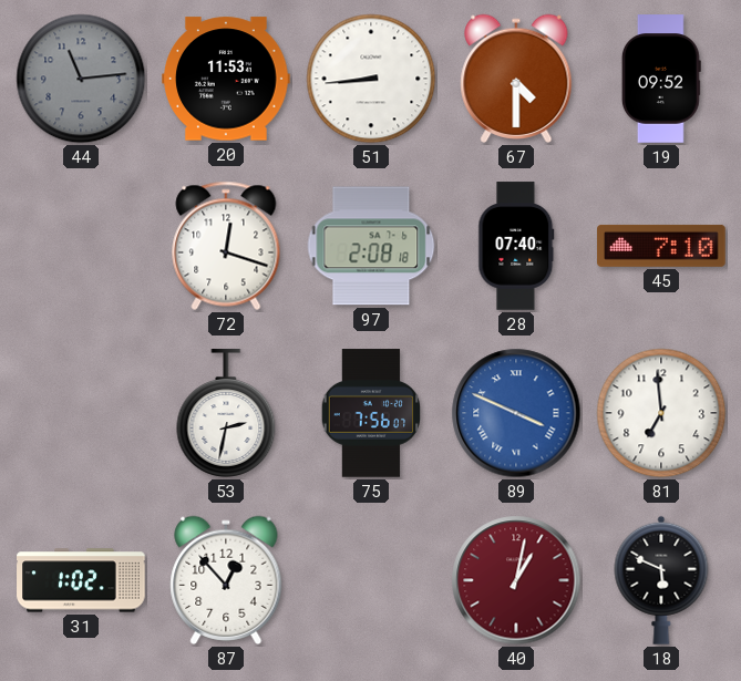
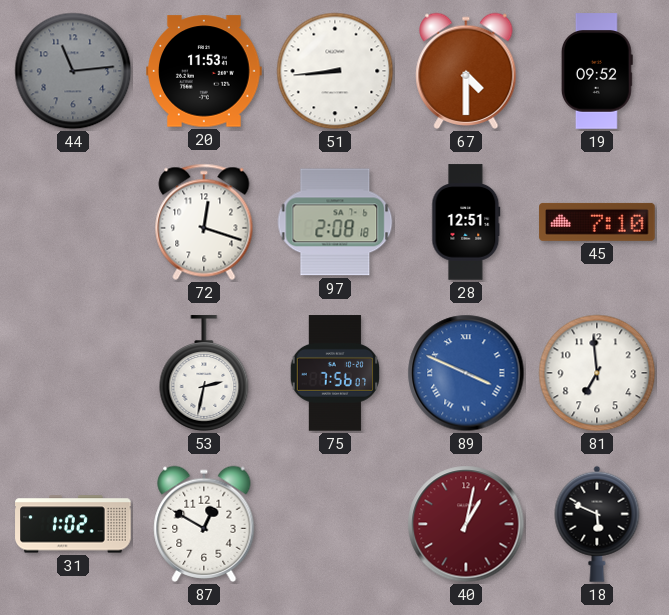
28: 07:40 -> 12:51 (466, 222)
87: 12:53 -> 12:50 (204, 524)
